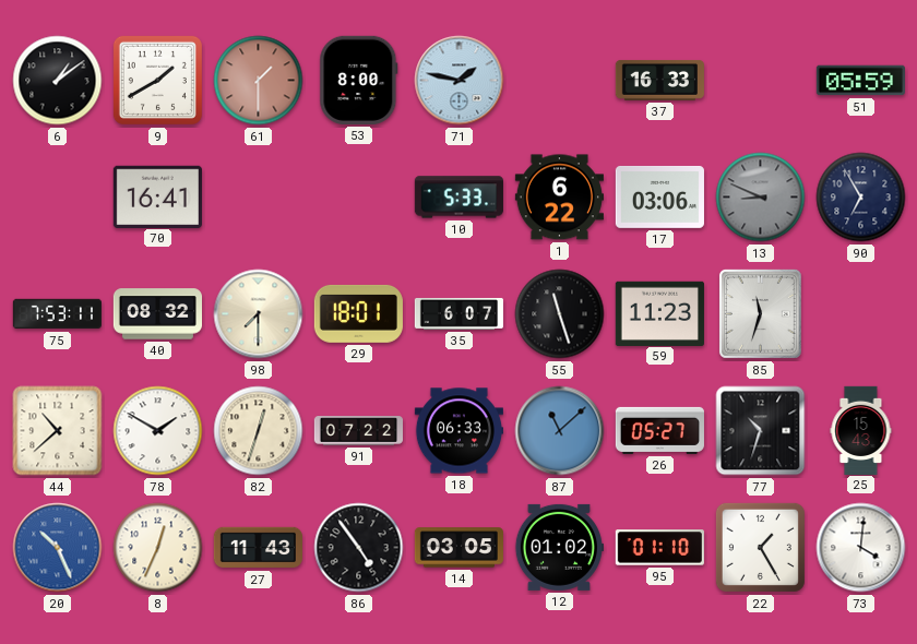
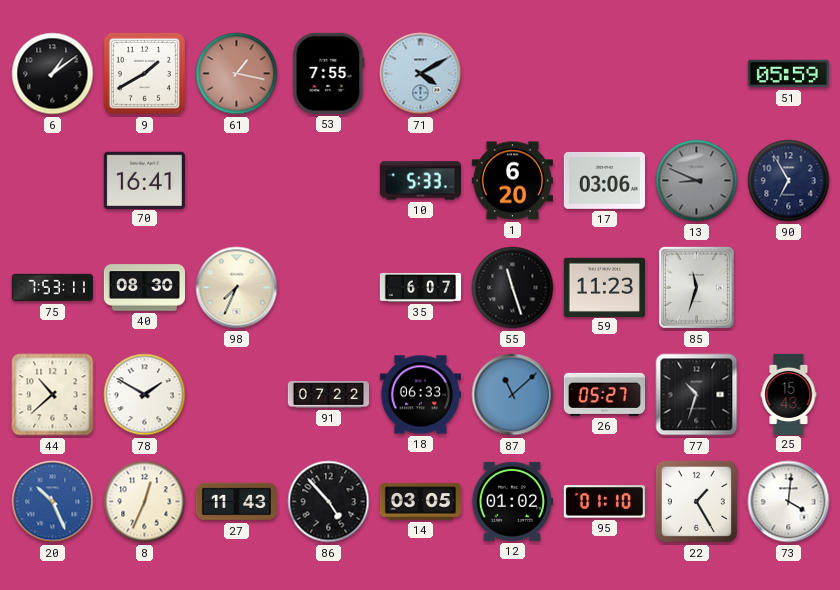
61: 1:30 -> 1:17 (237, 74)
53: 8:00 -> 7:55 (329, 73)
71: 1:47 -> 4:10 (421, 74)
37: 16:33 -> none (659, 80)
1: 6:22 -> 6:20 (512, 181)
40: 08:32 -> 08:30 (144, 288)
98: 7:30 -> 7:34 (237, 288)
29: 18:01 -> none (358, 313)
82: 12:33 -> none (259, 431)
86: 4:54 -> 4:53 (329, 502)
